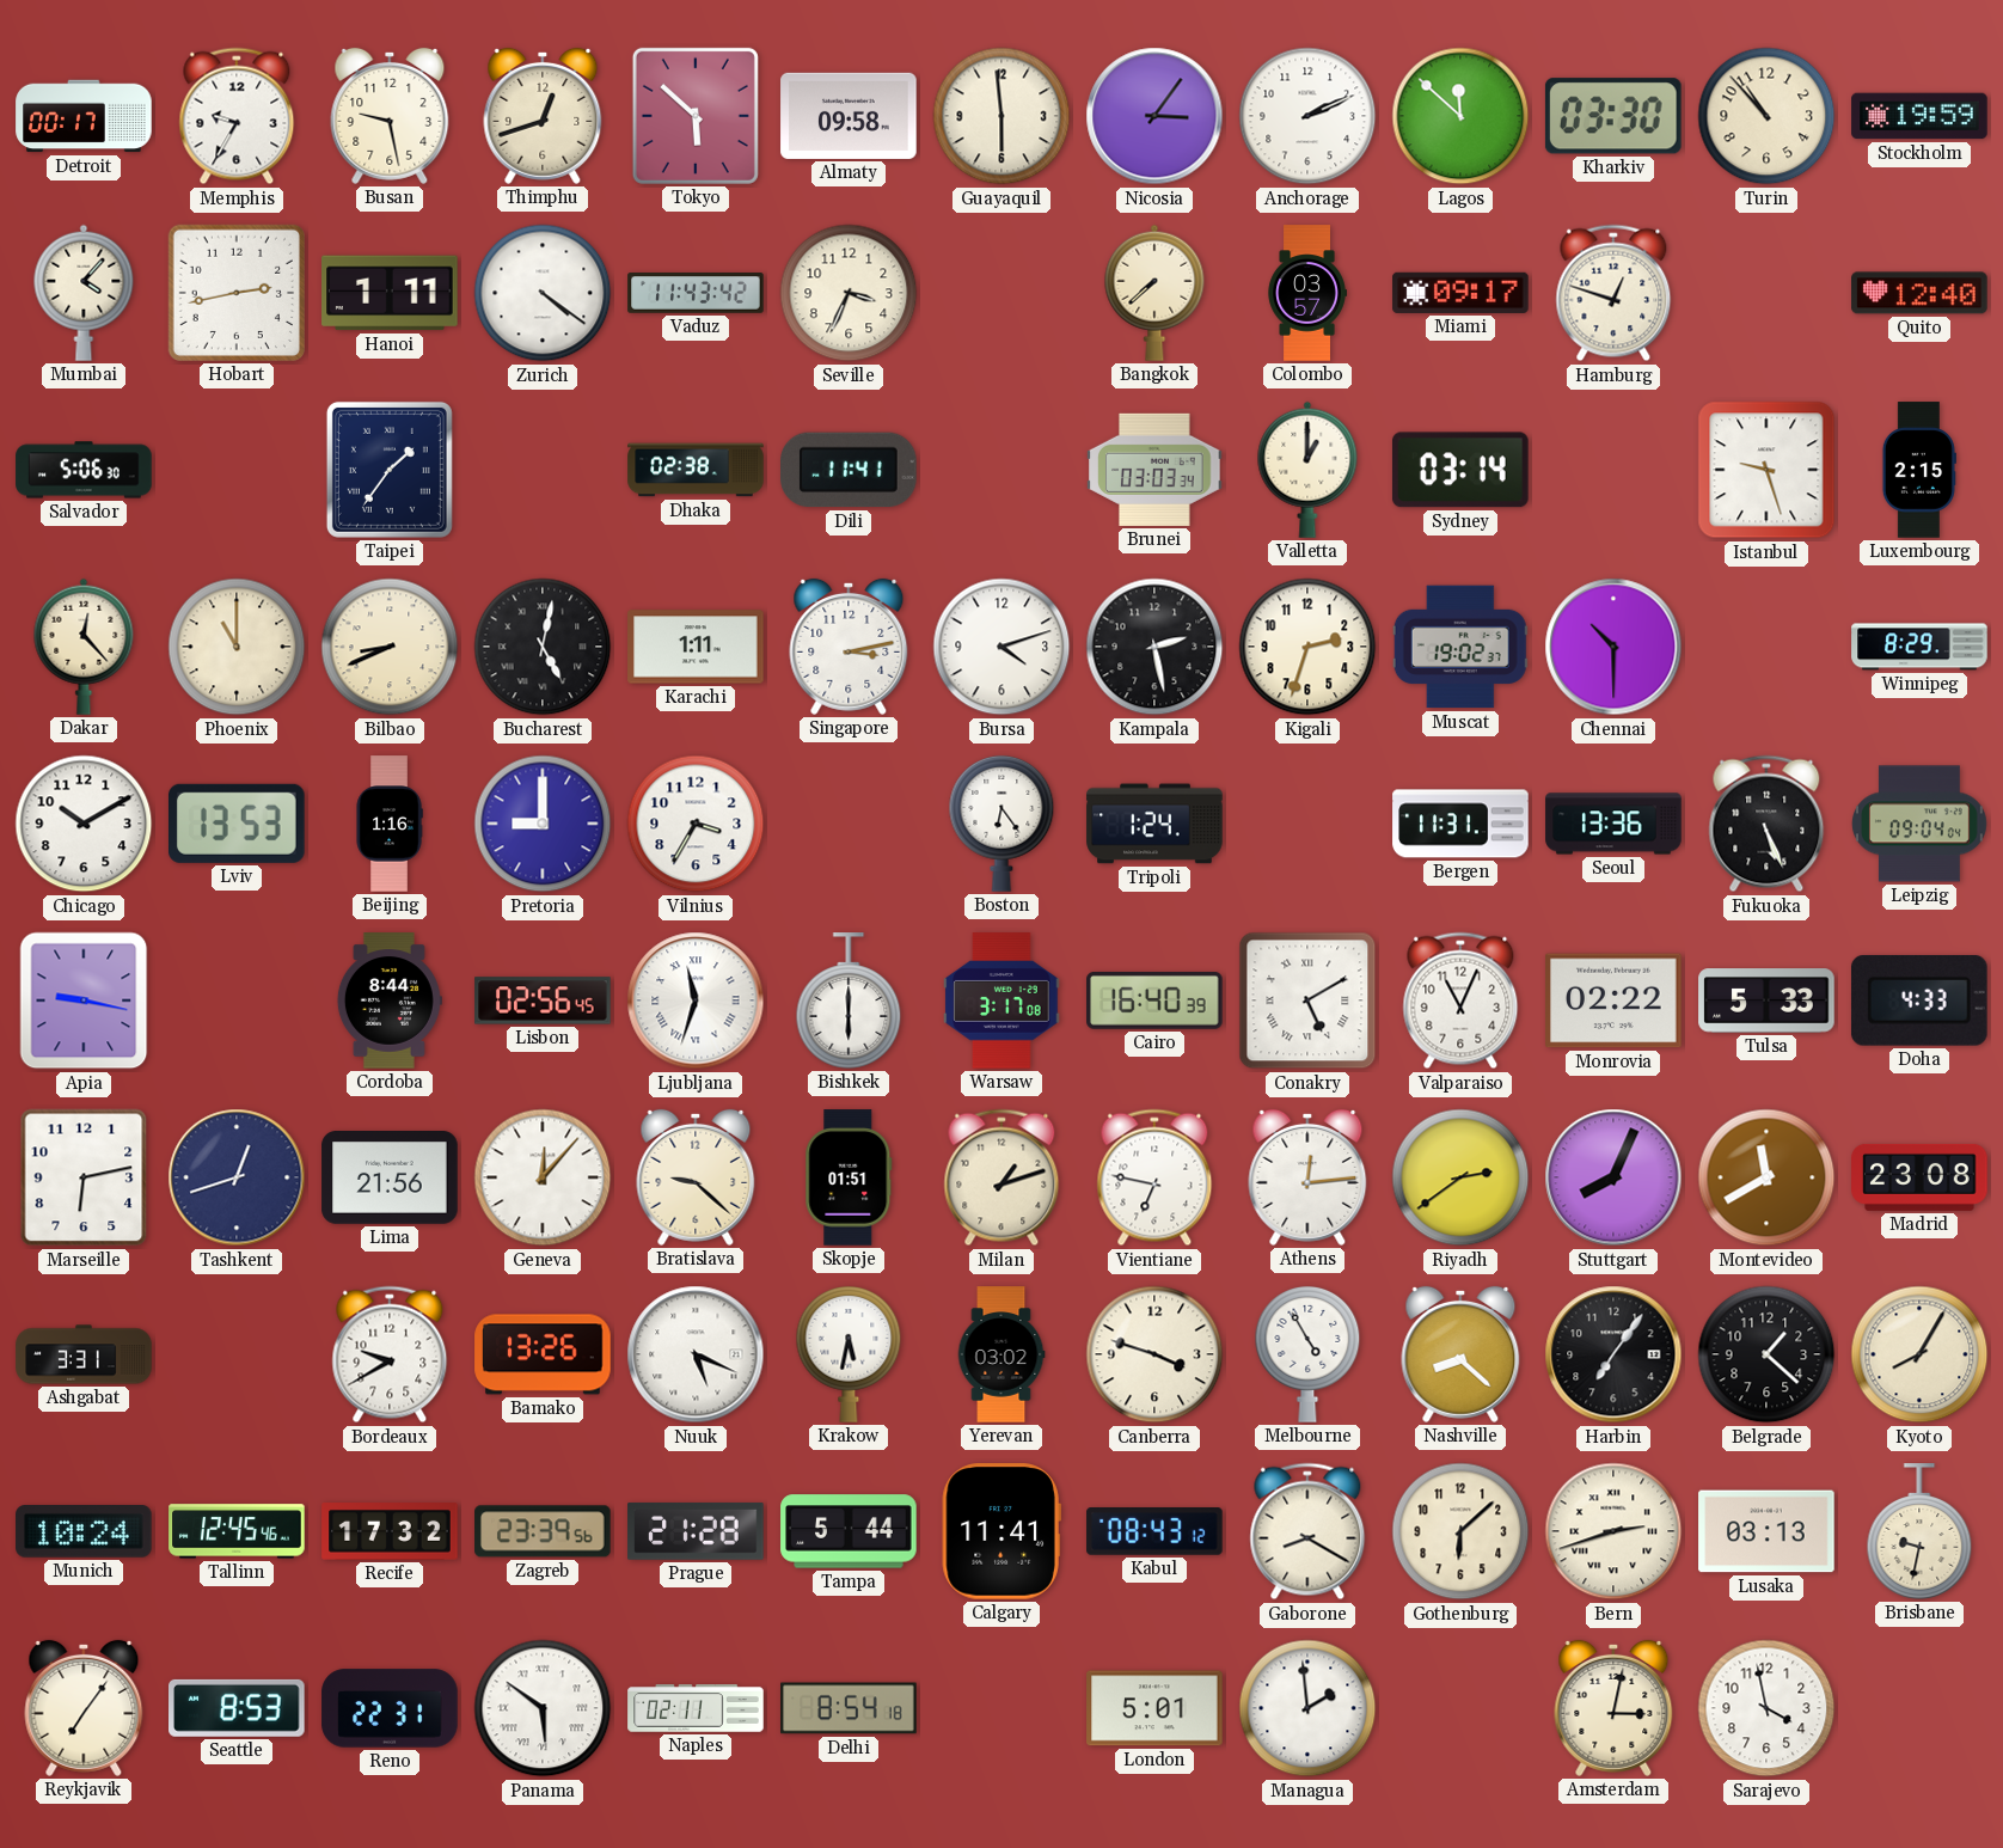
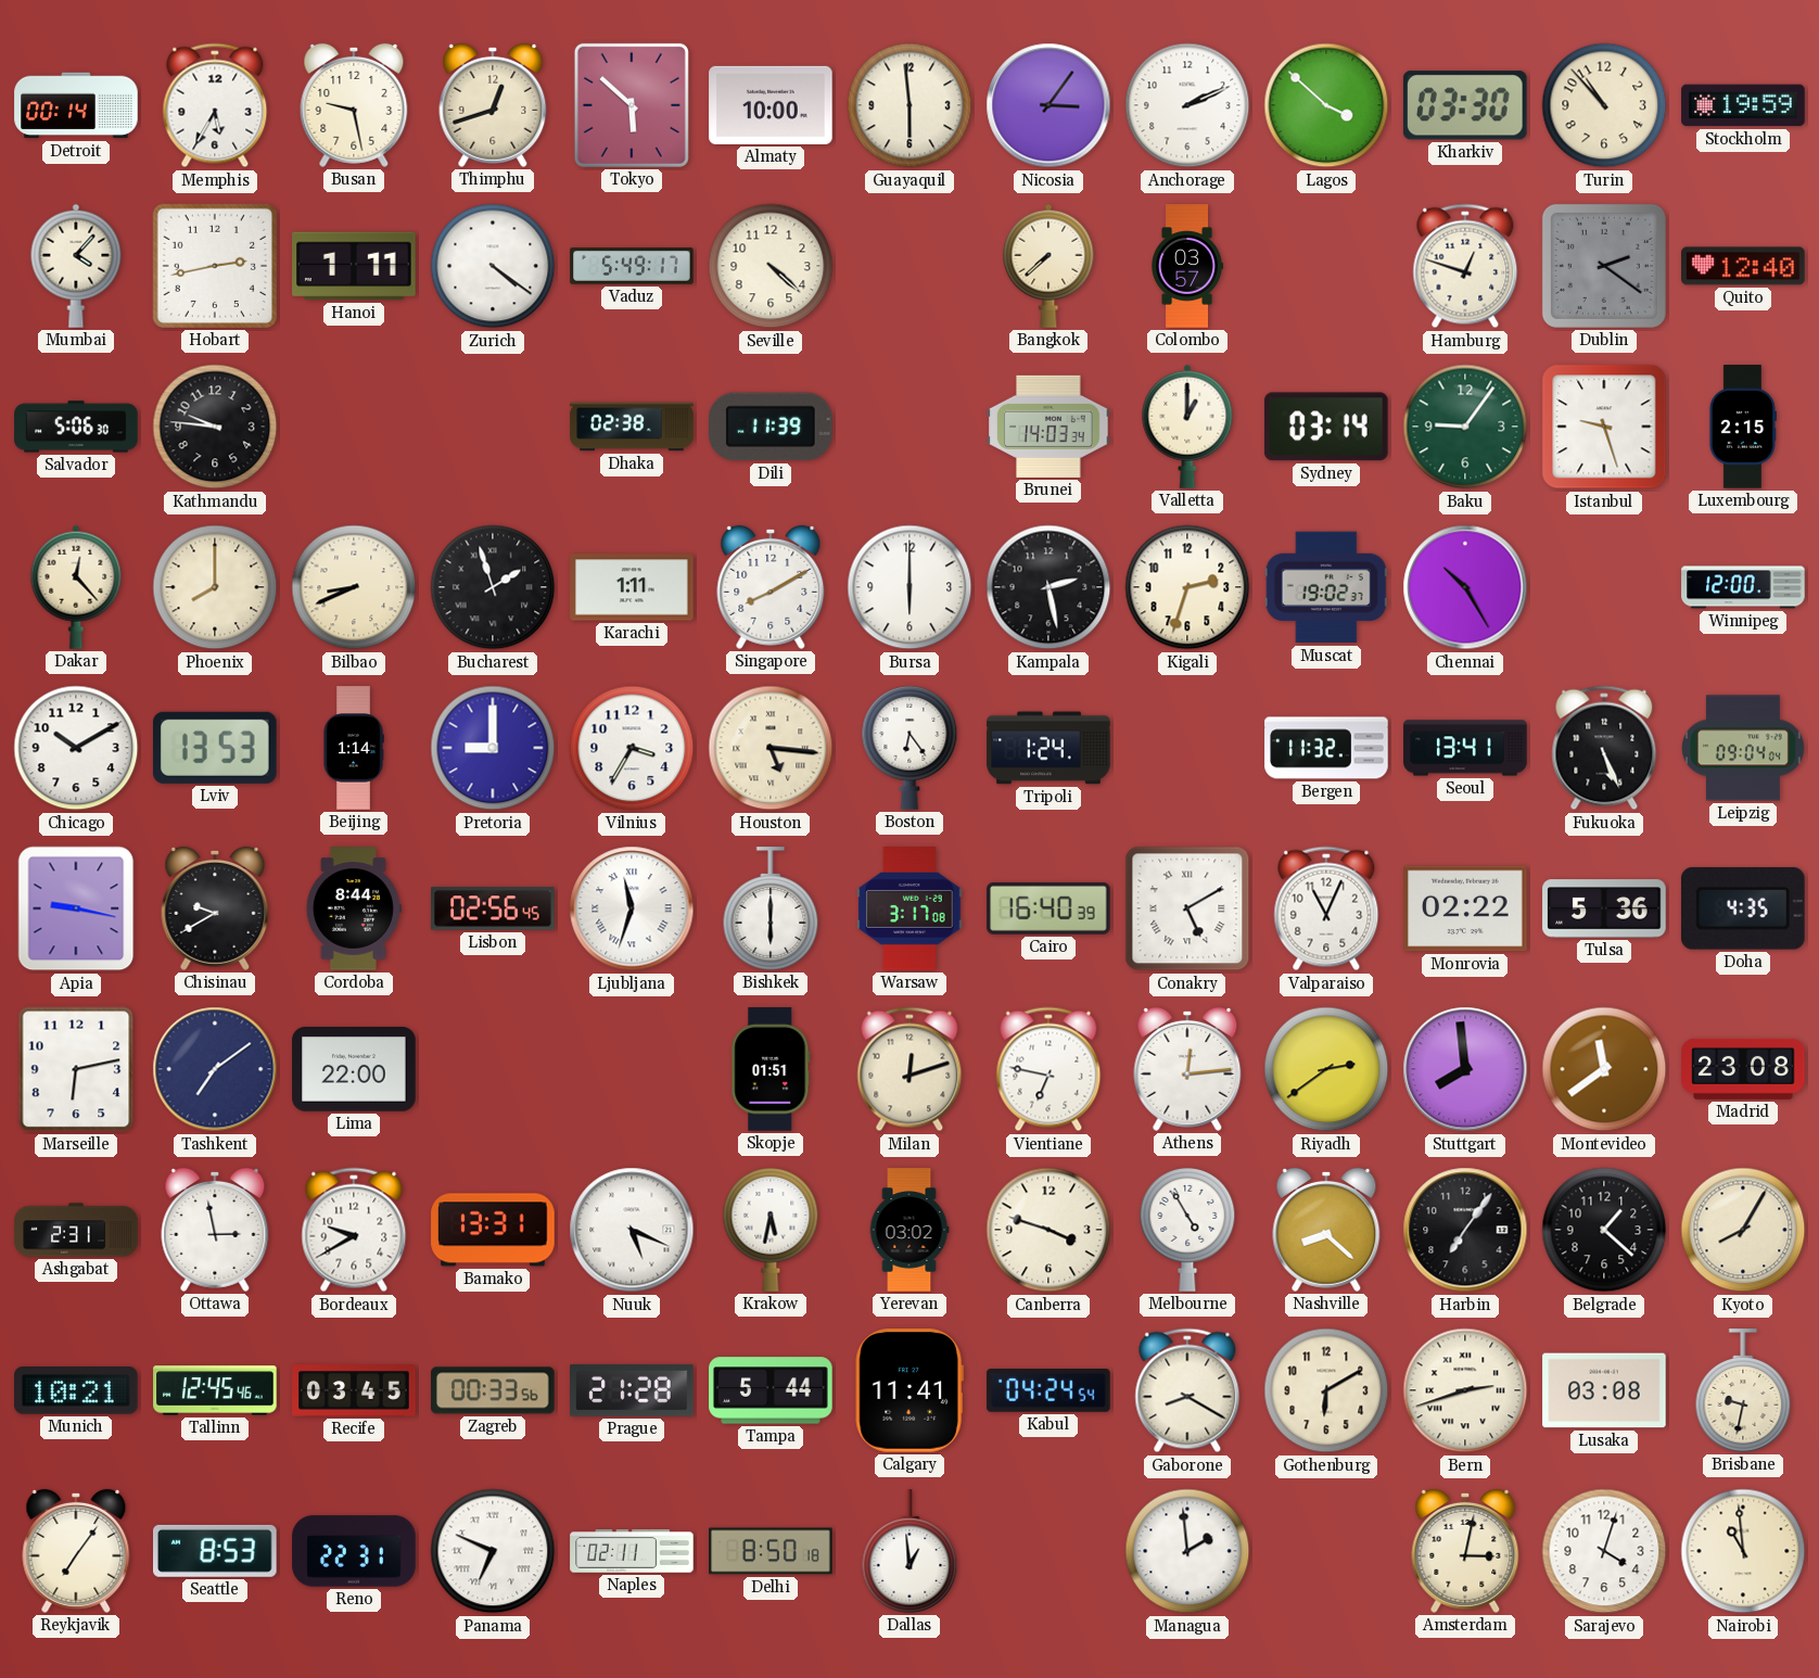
Detroit: 00:17 -> 00:14 (76, 105)
Memphis: 9:35 -> 5:35 (215, 105)
Almaty: 09:58 -> 10:00 (771, 105)
Lagos: 11:52 -> 3:52 (1326, 105)
Vaduz: 11:43 -> 5:49 (632, 266)
Seville: 3:34 -> 4:22 (771, 266)
Miami: 09:17 -> none (1460, 293)
Dublin: none -> 2:21 (1604, 266)
Kathmandu: none -> 9:46 (215, 427)
Taipei: 1:36 -> none (390, 470)
Dili: 11:41 -> 11:39 (772, 427)
Brunei: 03:03 -> 14:03 (1048, 427)
Baku: none -> 9:06 (1465, 427)
Phoenix: 11:00 -> 8:00 (215, 587)
Bucharest: 5:02 -> 1:57 (493, 587)
Singapore: 3:13 -> 8:10 (771, 587)
Bursa: 4:12 -> 6:00 (909, 587)
Chennai: 10:30 -> 10:25 (1465, 587)
Winnipeg: 8:29 -> 12:00 (1743, 587)
Beijing: 1:16 -> 1:14 (354, 748)
Houston: none -> 5:16 (771, 748)
Bergen: 11:31 -> 11:32 (1326, 748)
Seoul: 13:36 -> 13:41 (1465, 748)
Chisinau: none -> 9:40 (215, 908)
Tulsa: 5:33 -> 5:36 (1604, 908)
Doha: 4:33 -> 4:35 (1743, 908)
Tashkent: 12:42 -> 7:09 (215, 1069)
Lima: 21:56 -> 22:00 (354, 1069)
Geneva: 12:07 -> none (543, 1177)
Bratislava: 9:22 -> none (696, 1177)
Milan: 1:12 -> 12:12 (909, 1069)
Stuttgart: 8:04 -> 7:59 (1465, 1069)
Montevideo: 11:40 -> 11:39 (1604, 1069)
Ashgabat: 3:31 -> 2:31 (76, 1230)
Ottawa: none -> 2:58 (215, 1230)
Bamako: 13:26 -> 13:31 (493, 1230)
Munich: 10:24 -> 10:21 (76, 1391)
Recife: 17:32 -> 03:45 (354, 1391)
Zagreb: 23:39 -> 00:33 (493, 1390)
Kabul: 08:43 -> 04:24 (1048, 1391)
Gothenburg: 6:08 -> 6:10 (1326, 1390)
Lusaka: 03:13 -> 03:08 (1604, 1390)
Panama: 5:51 -> 6:49 (493, 1551)
Delhi: 8:54 -> 8:50 (771, 1551)
Dallas: none -> 12:59 (909, 1551)
London: 5:01 -> none (1154, 1708)
Sarajevo: 3:58 -> 4:03 (1604, 1551)
Nairobi: none -> 10:59 (1743, 1551)
